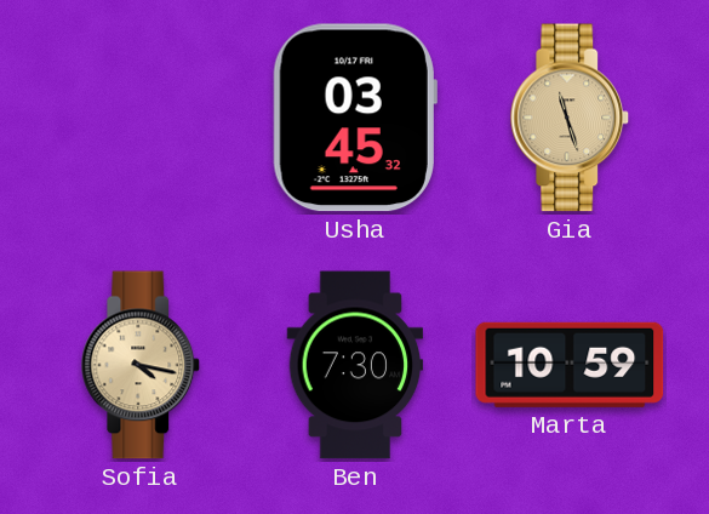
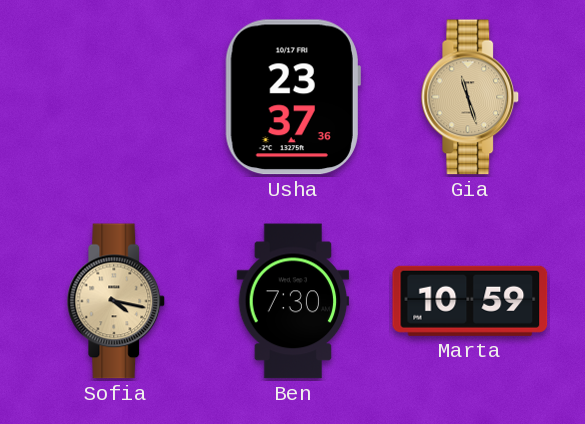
Usha: 03:45 -> 23:37 (293, 97)
